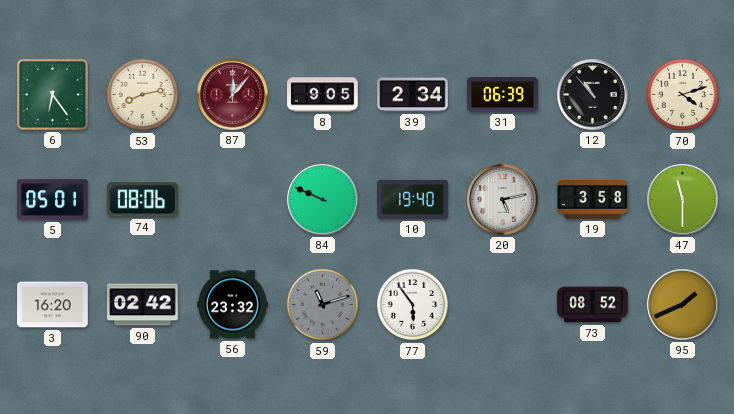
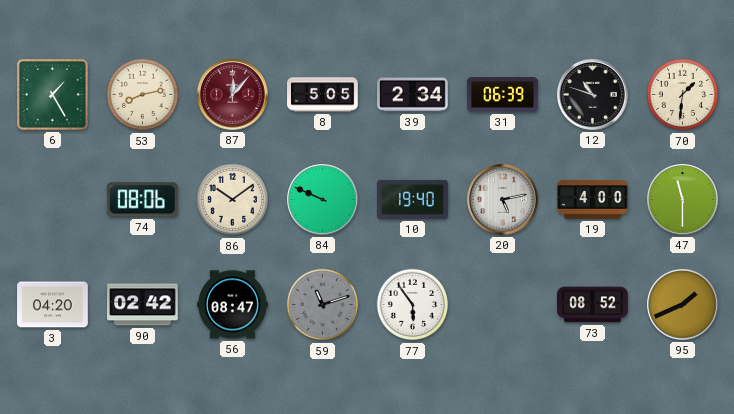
6: 6:24 -> 1:25 (52, 94)
8: 9:05 -> 5:05 (323, 95)
12: 10:53 -> 10:48 (593, 95)
70: 4:12 -> 1:31 (683, 95)
5: 05:01 -> none (53, 200)
86: none -> 10:09 (233, 200)
19: 3:58 -> 4:00 (593, 200)
3: 16:20 -> 04:20 (53, 305)
56: 23:32 -> 08:47 (233, 305)
